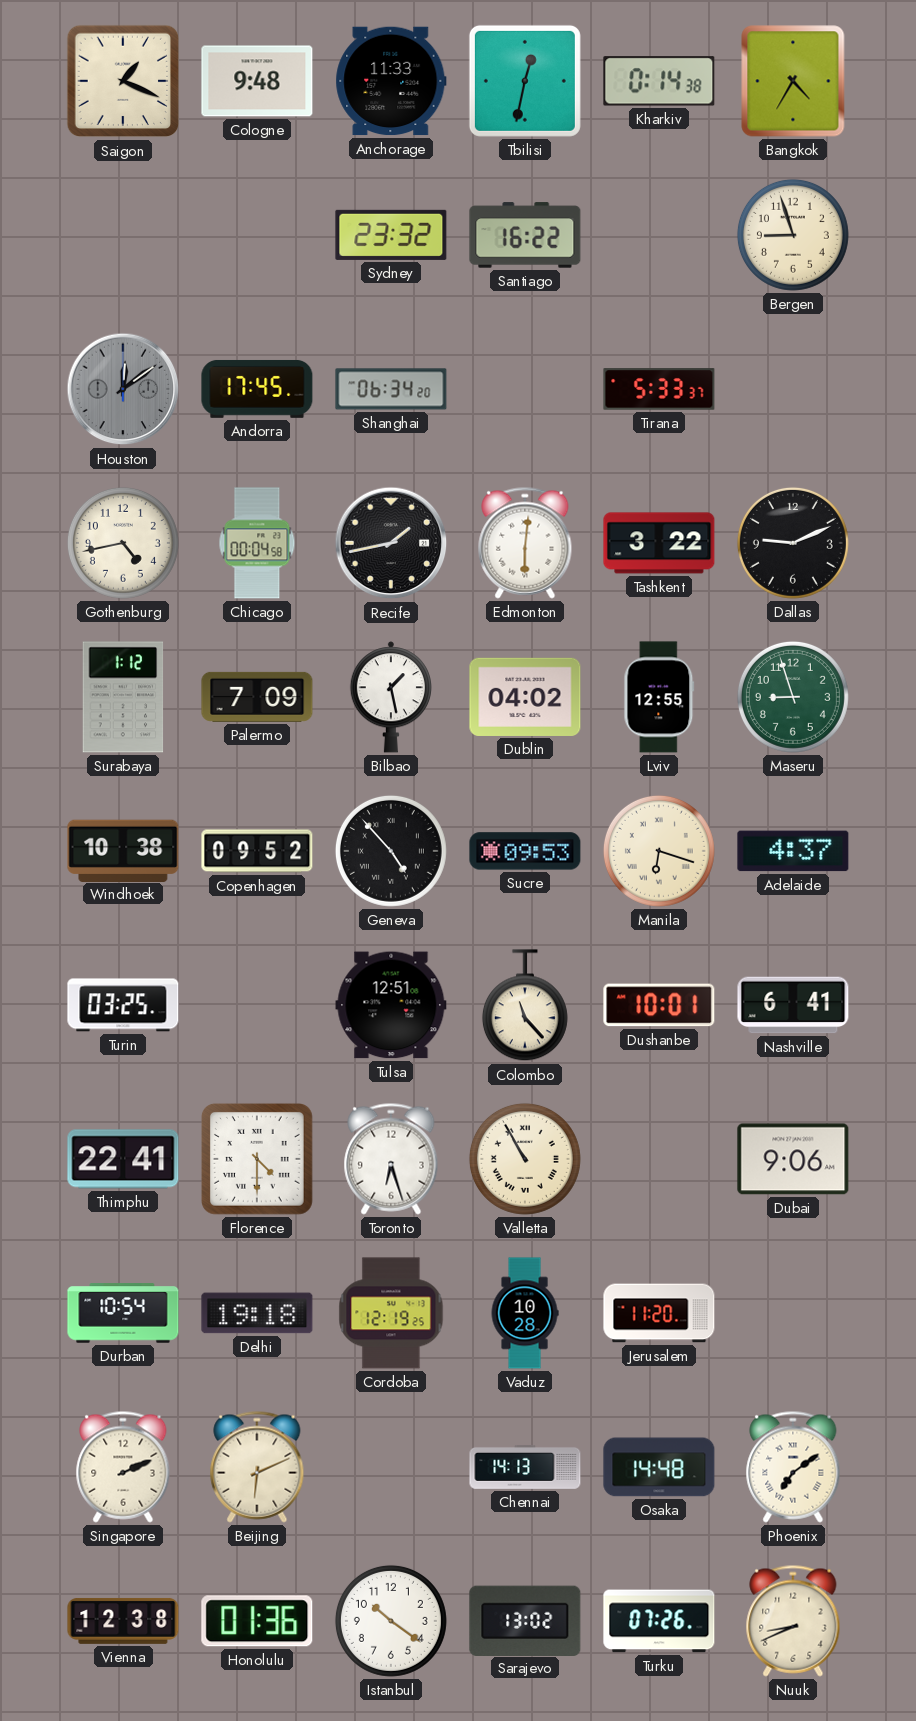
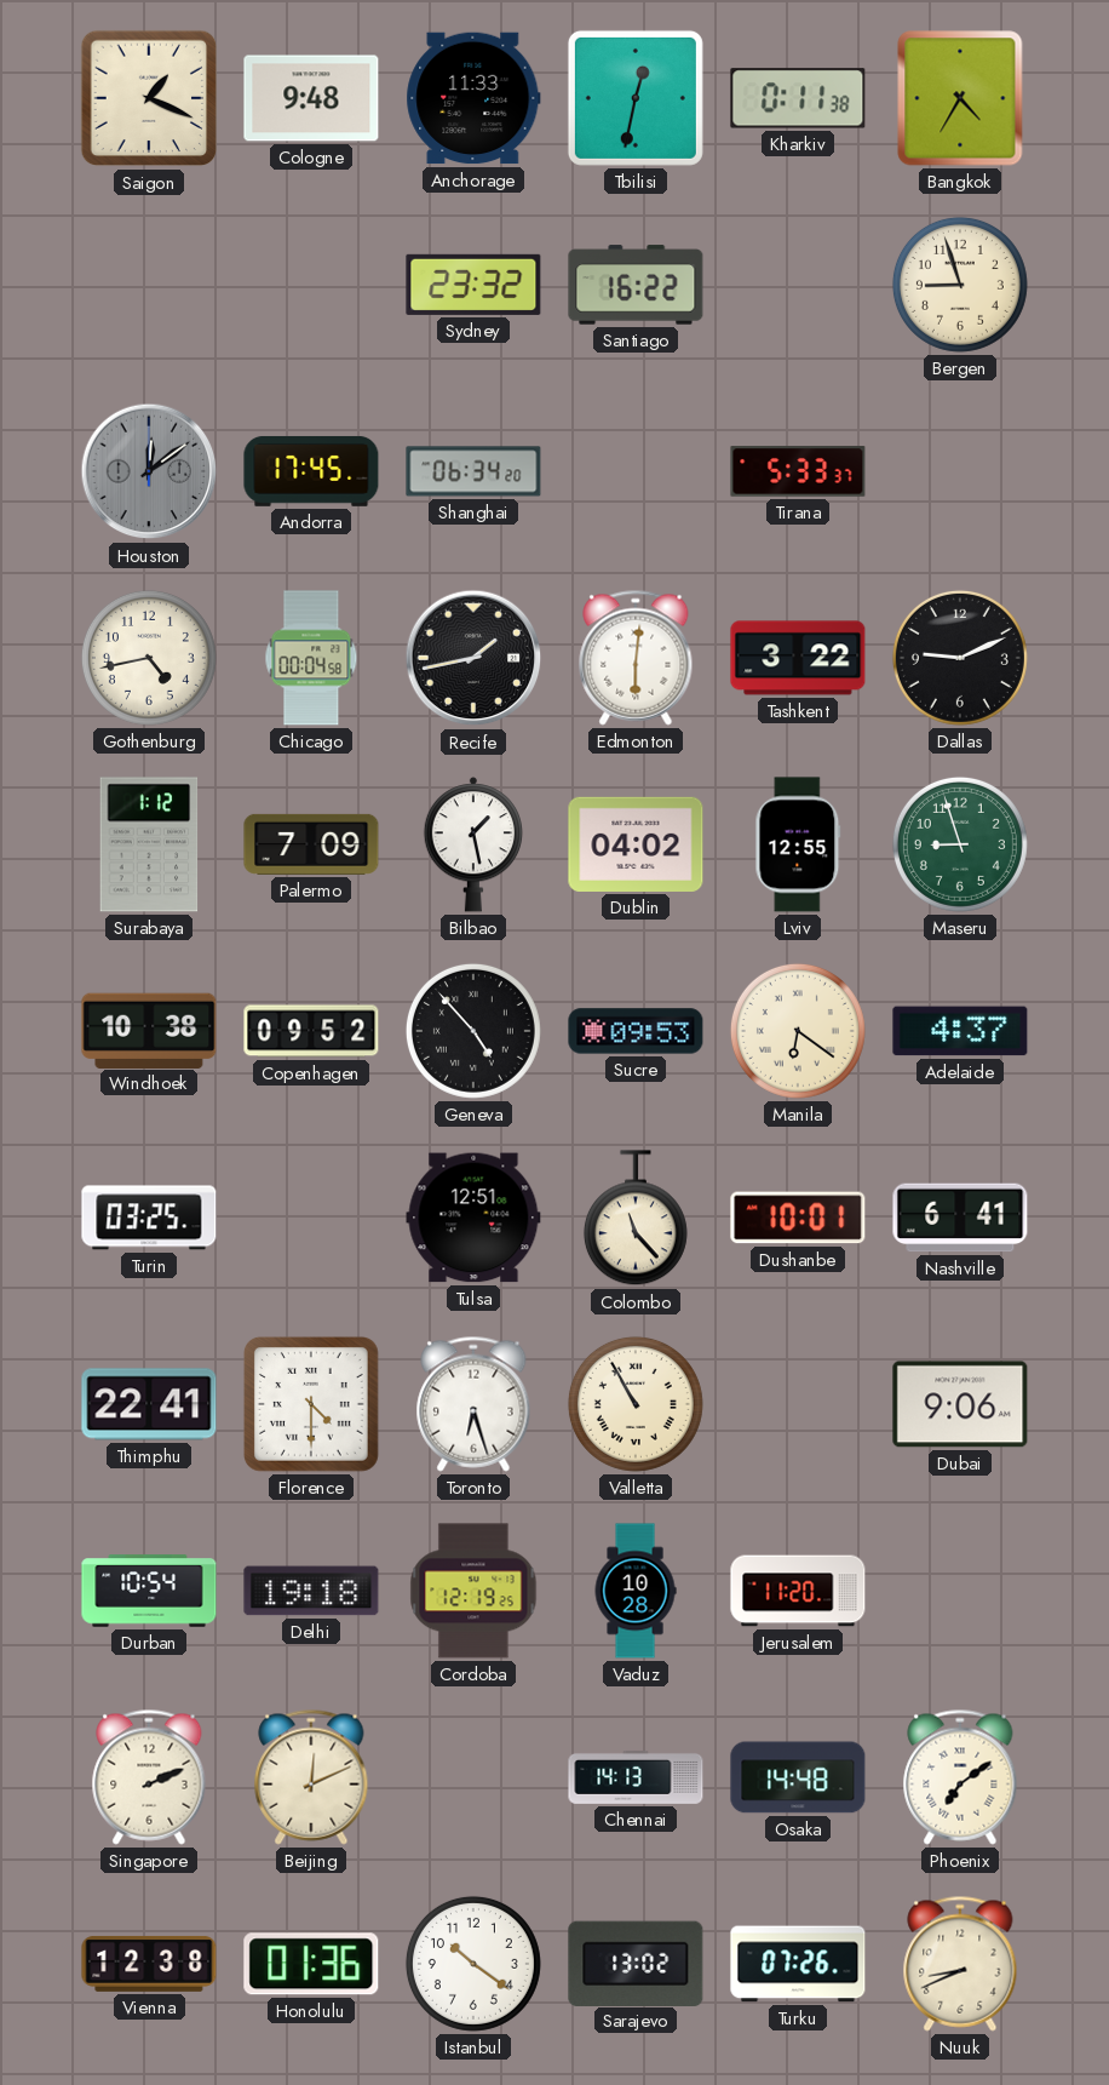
Kharkiv: 0:14 -> 0:11 (798, 98)
Manila: 6:18 -> 6:21 (798, 1031)
Beijing: 6:11 -> 12:11 (311, 1777)
